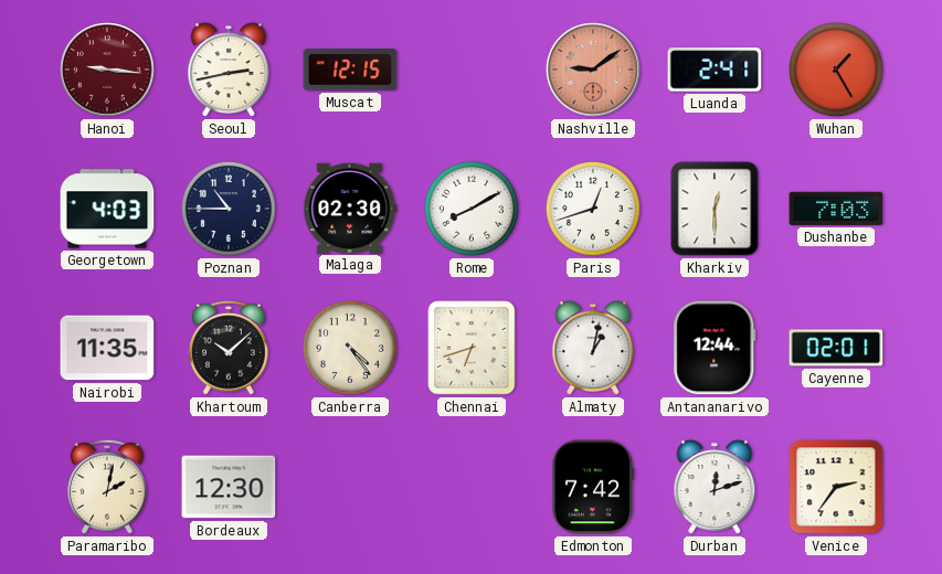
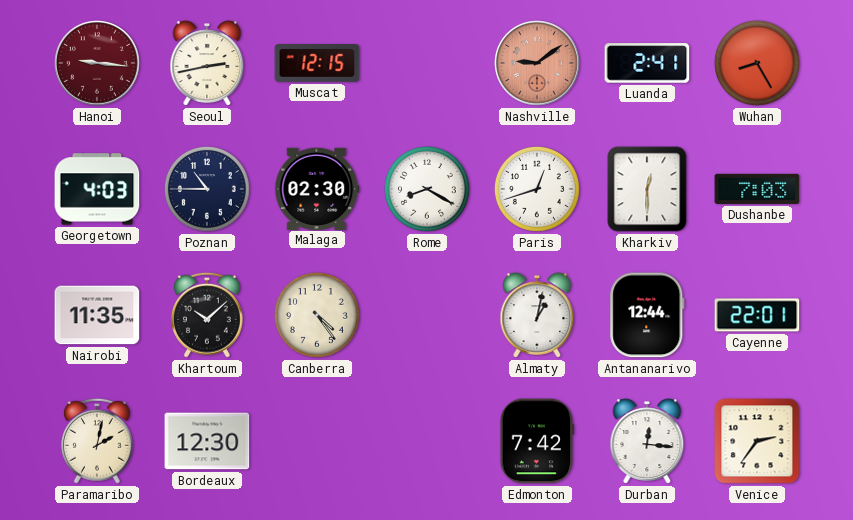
Wuhan: 1:25 -> 8:25 (757, 63)
Rome: 8:10 -> 8:20 (427, 189)
Chennai: 6:42 -> none (472, 348)
Cayenne: 02:01 -> 22:01 (757, 315)
Durban: 12:12 -> 12:16 (647, 441)
